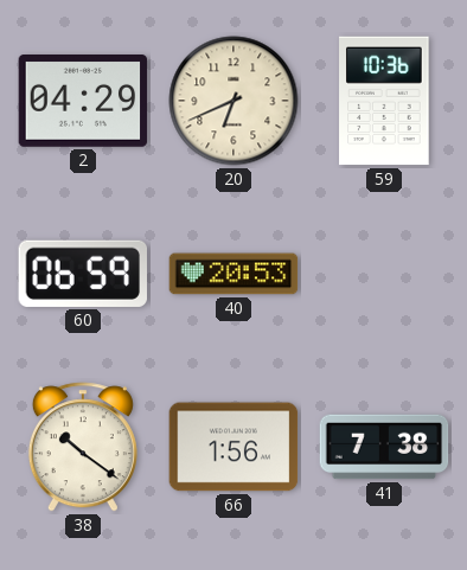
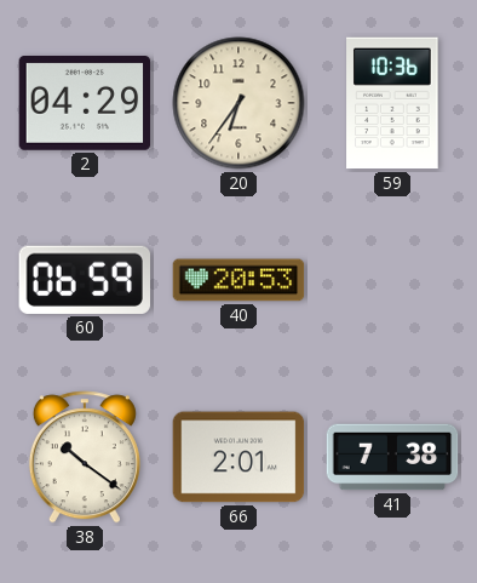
20: 6:41 -> 6:36 (238, 103)
66: 1:56 -> 2:01 (238, 457)
